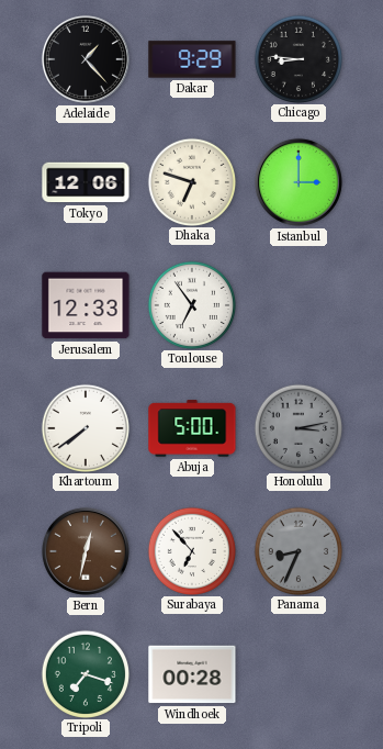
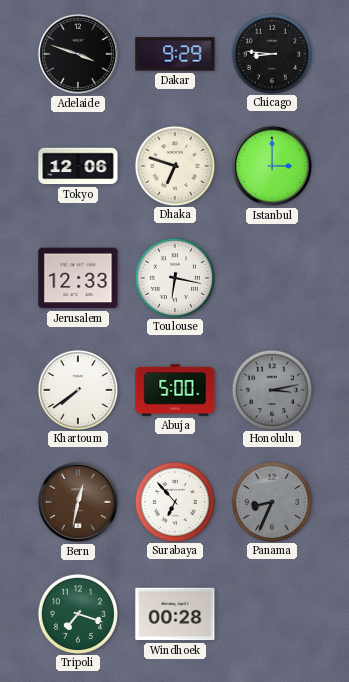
Adelaide: 1:23 -> 3:48 (78, 54)
Toulouse: 6:54 -> 6:17 (174, 277)
